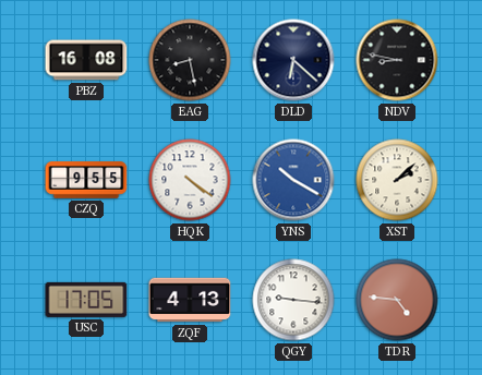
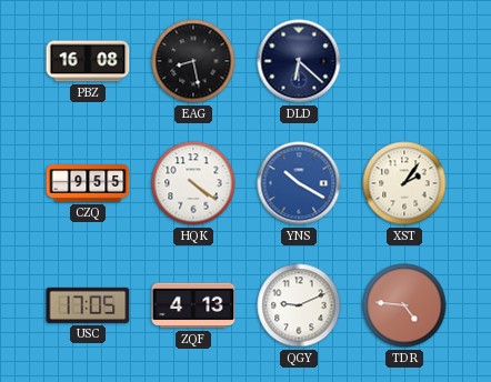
NDV: 8:47 -> none (397, 60)
XST: 2:08 -> 2:06 (404, 183)
QGY: 9:16 -> 9:11 (299, 305)
